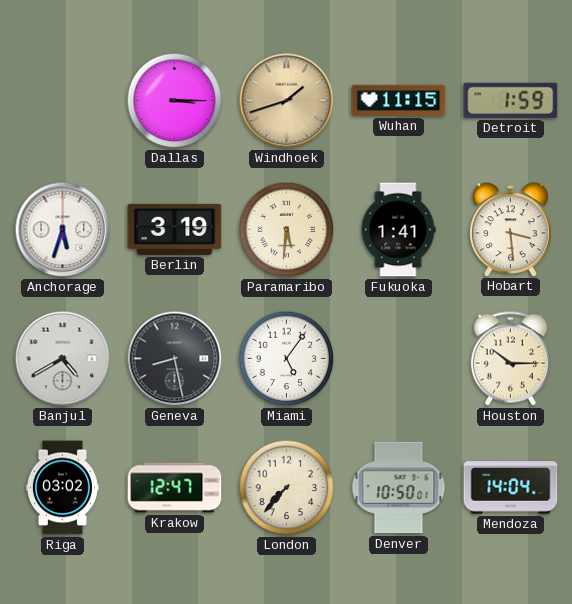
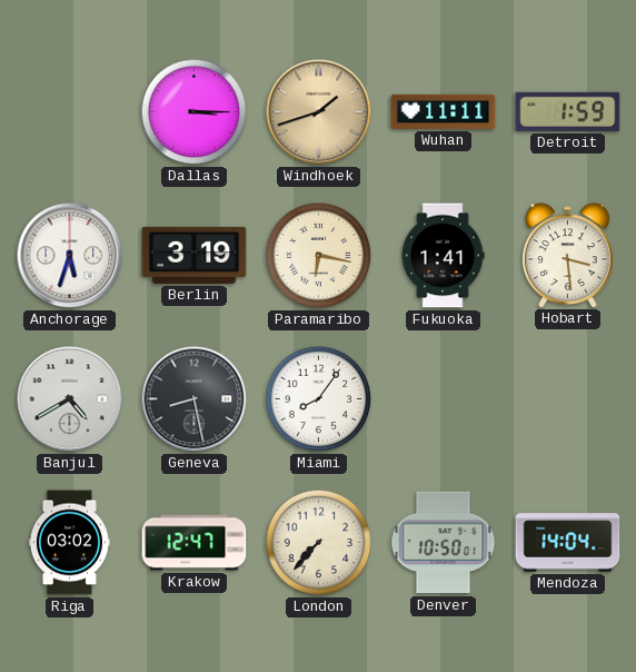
Wuhan: 11:15 -> 11:11 (444, 111)
Paramaribo: 5:31 -> 6:17 (319, 256)
Miami: 5:06 -> 8:06 (319, 399)
Houston: 10:15 -> none (510, 359)
